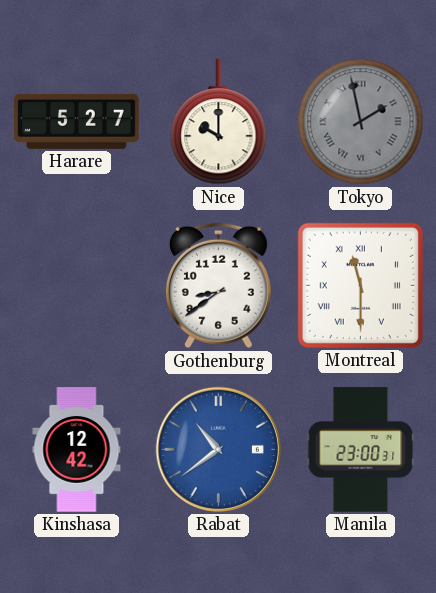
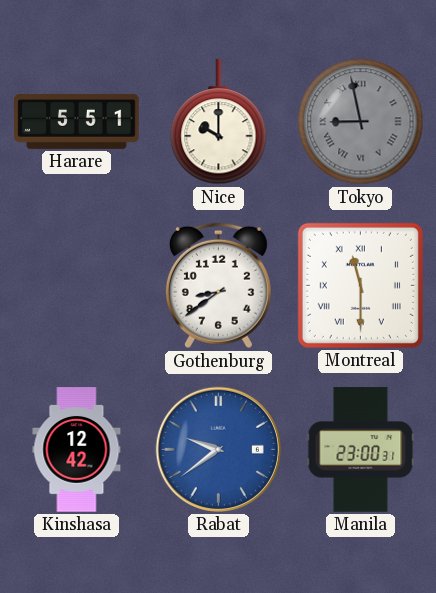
Harare: 5:27 -> 5:51 (77, 121)
Tokyo: 1:58 -> 8:58 (361, 122)
Rabat: 10:39 -> 9:39 (218, 449)
